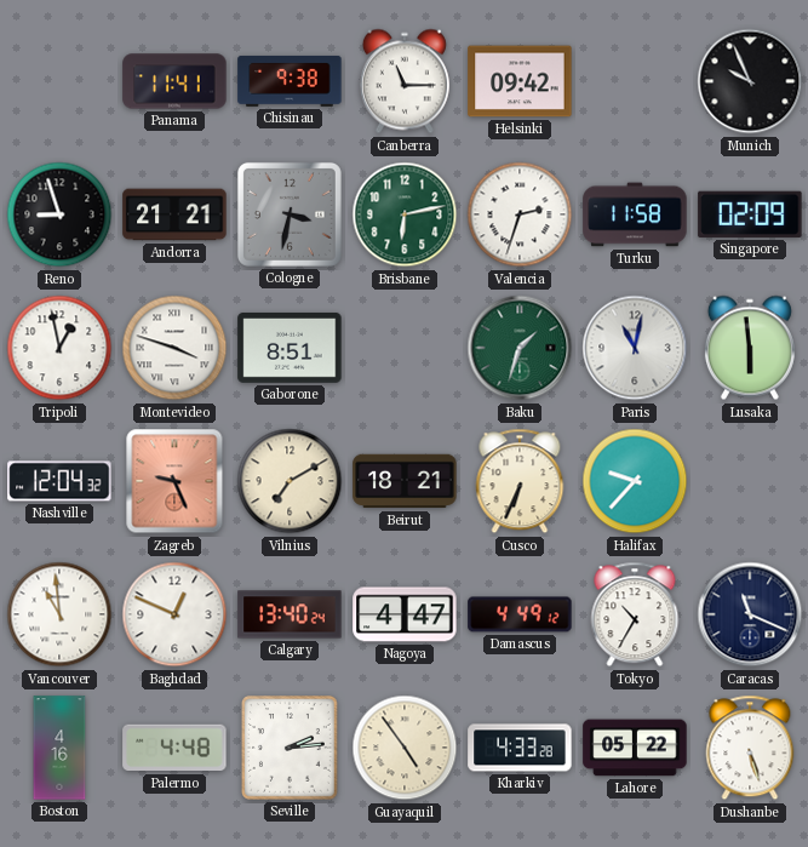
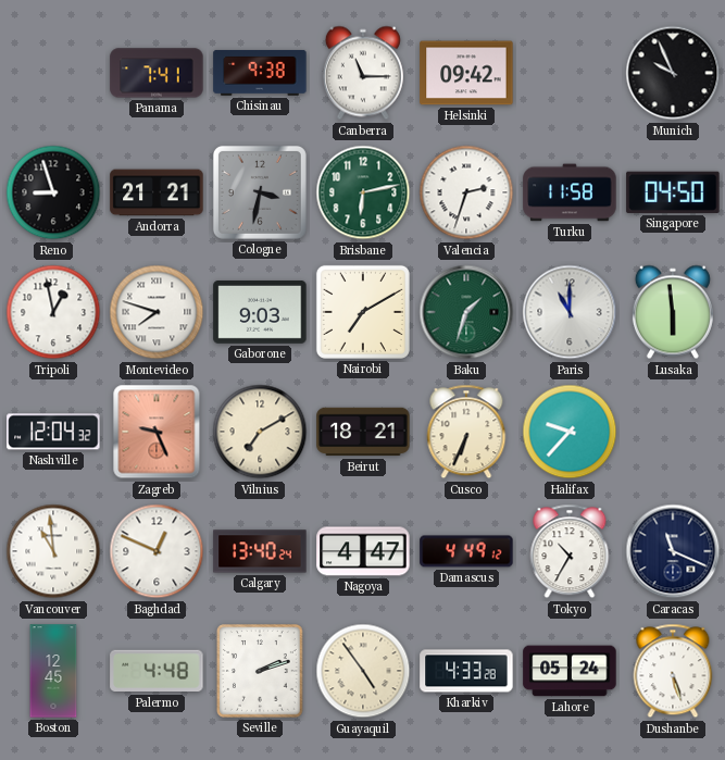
Panama: 11:41 -> 7:41 (157, 73)
Singapore: 02:09 -> 04:50 (673, 192)
Montevideo: 3:48 -> 7:48 (157, 312)
Gaborone: 8:51 -> 9:03 (260, 312)
Nairobi: none -> 7:10 (363, 312)
Paris: 11:02 -> 11:00 (570, 312)
Boston: 4:16 -> 12:45 (53, 671)
Seville: 2:14 -> 2:12 (260, 672)
Lahore: 05:22 -> 05:24 (570, 671)
